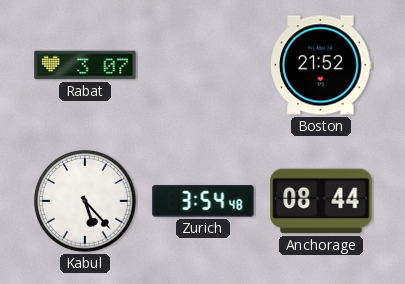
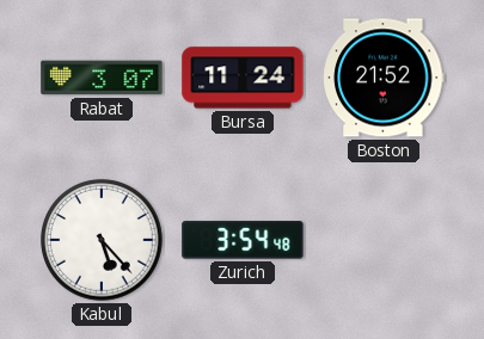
Bursa: none -> 11:24 (243, 78)
Anchorage: 08:44 -> none (321, 201)
